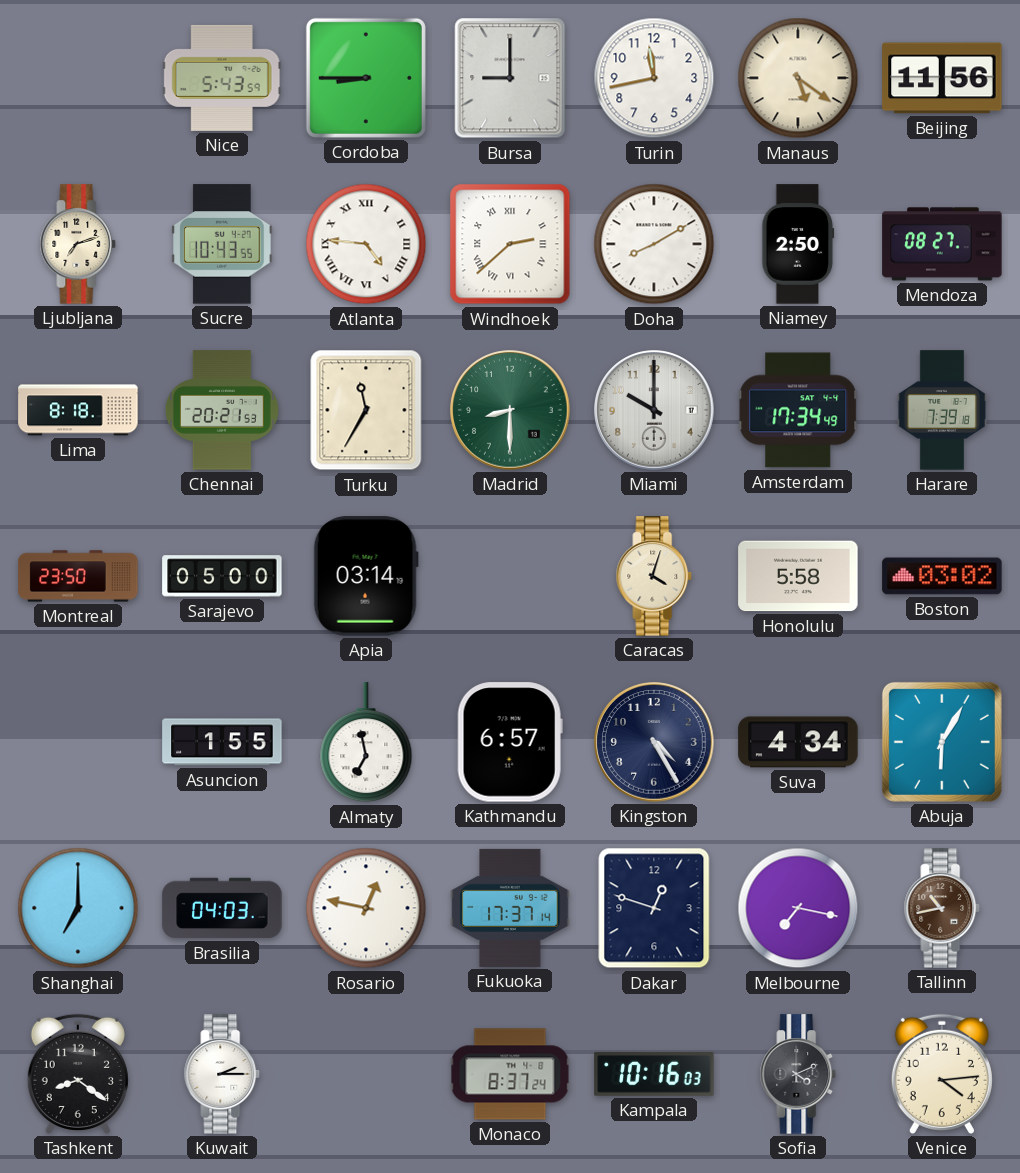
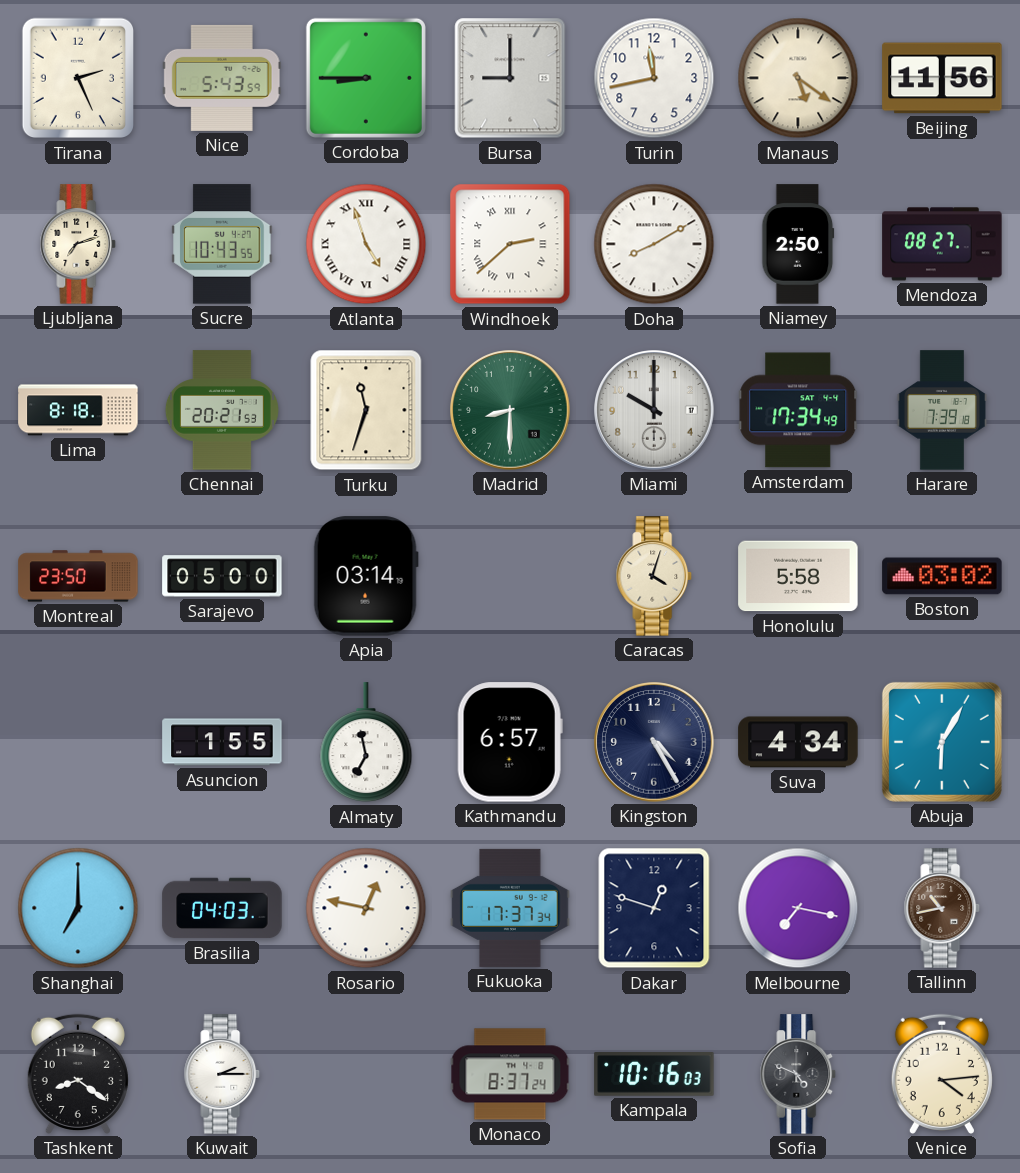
Tirana: none -> 2:26 (77, 78)
Atlanta: 4:46 -> 4:57 (366, 244)
Turku: 11:35 -> 11:33 (366, 410)
Fukuoka: 17:37:14 -> 17:37:34 (510, 908)
Sofia: 4:11 -> 4:49 (798, 1074)
